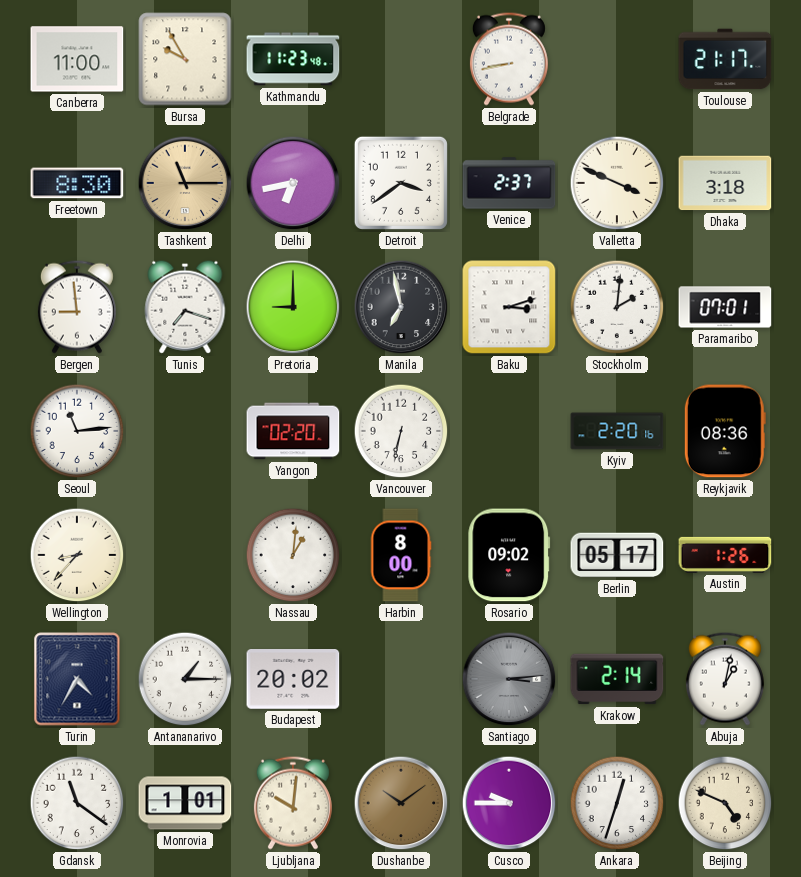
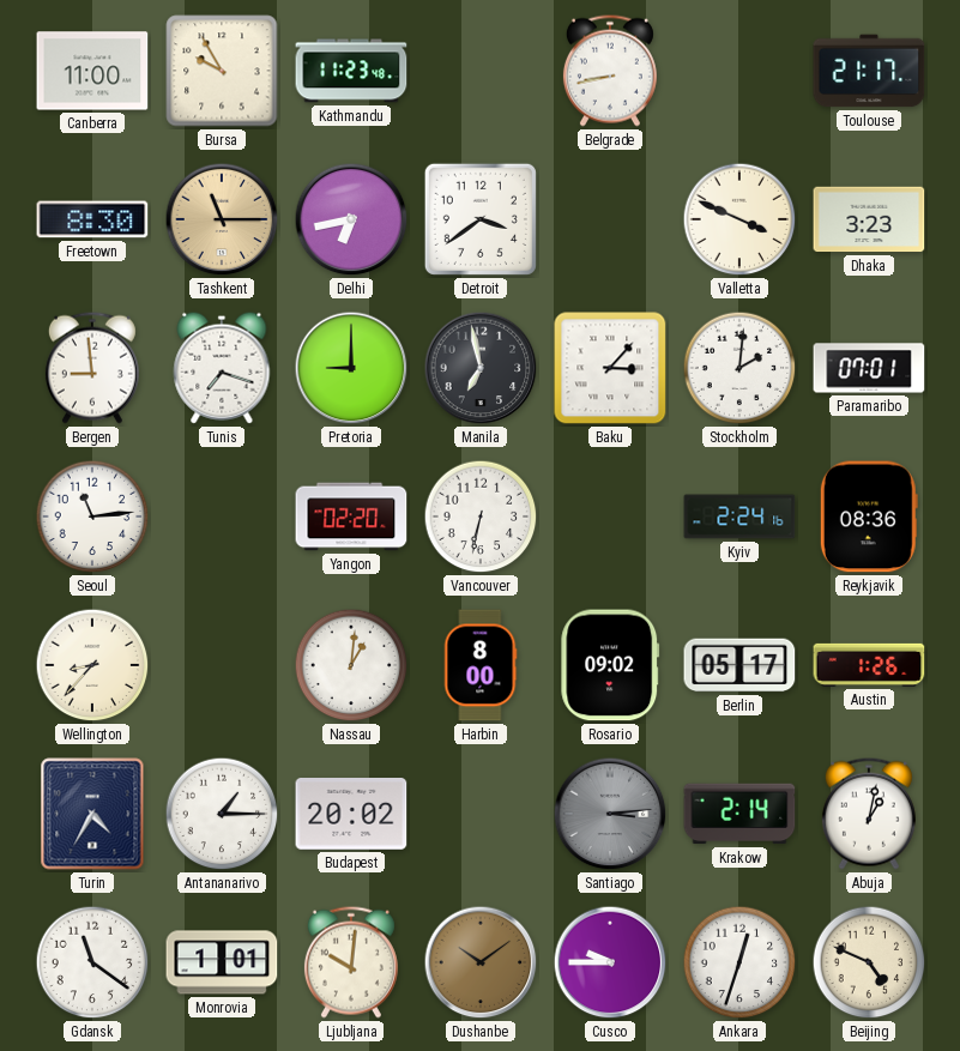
Venice: 2:37 -> none (509, 183)
Dhaka: 3:18 -> 3:23 (869, 219)
Baku: 3:12 -> 3:07 (610, 368)
Kyiv: 2:20 -> 2:24 (739, 517)
